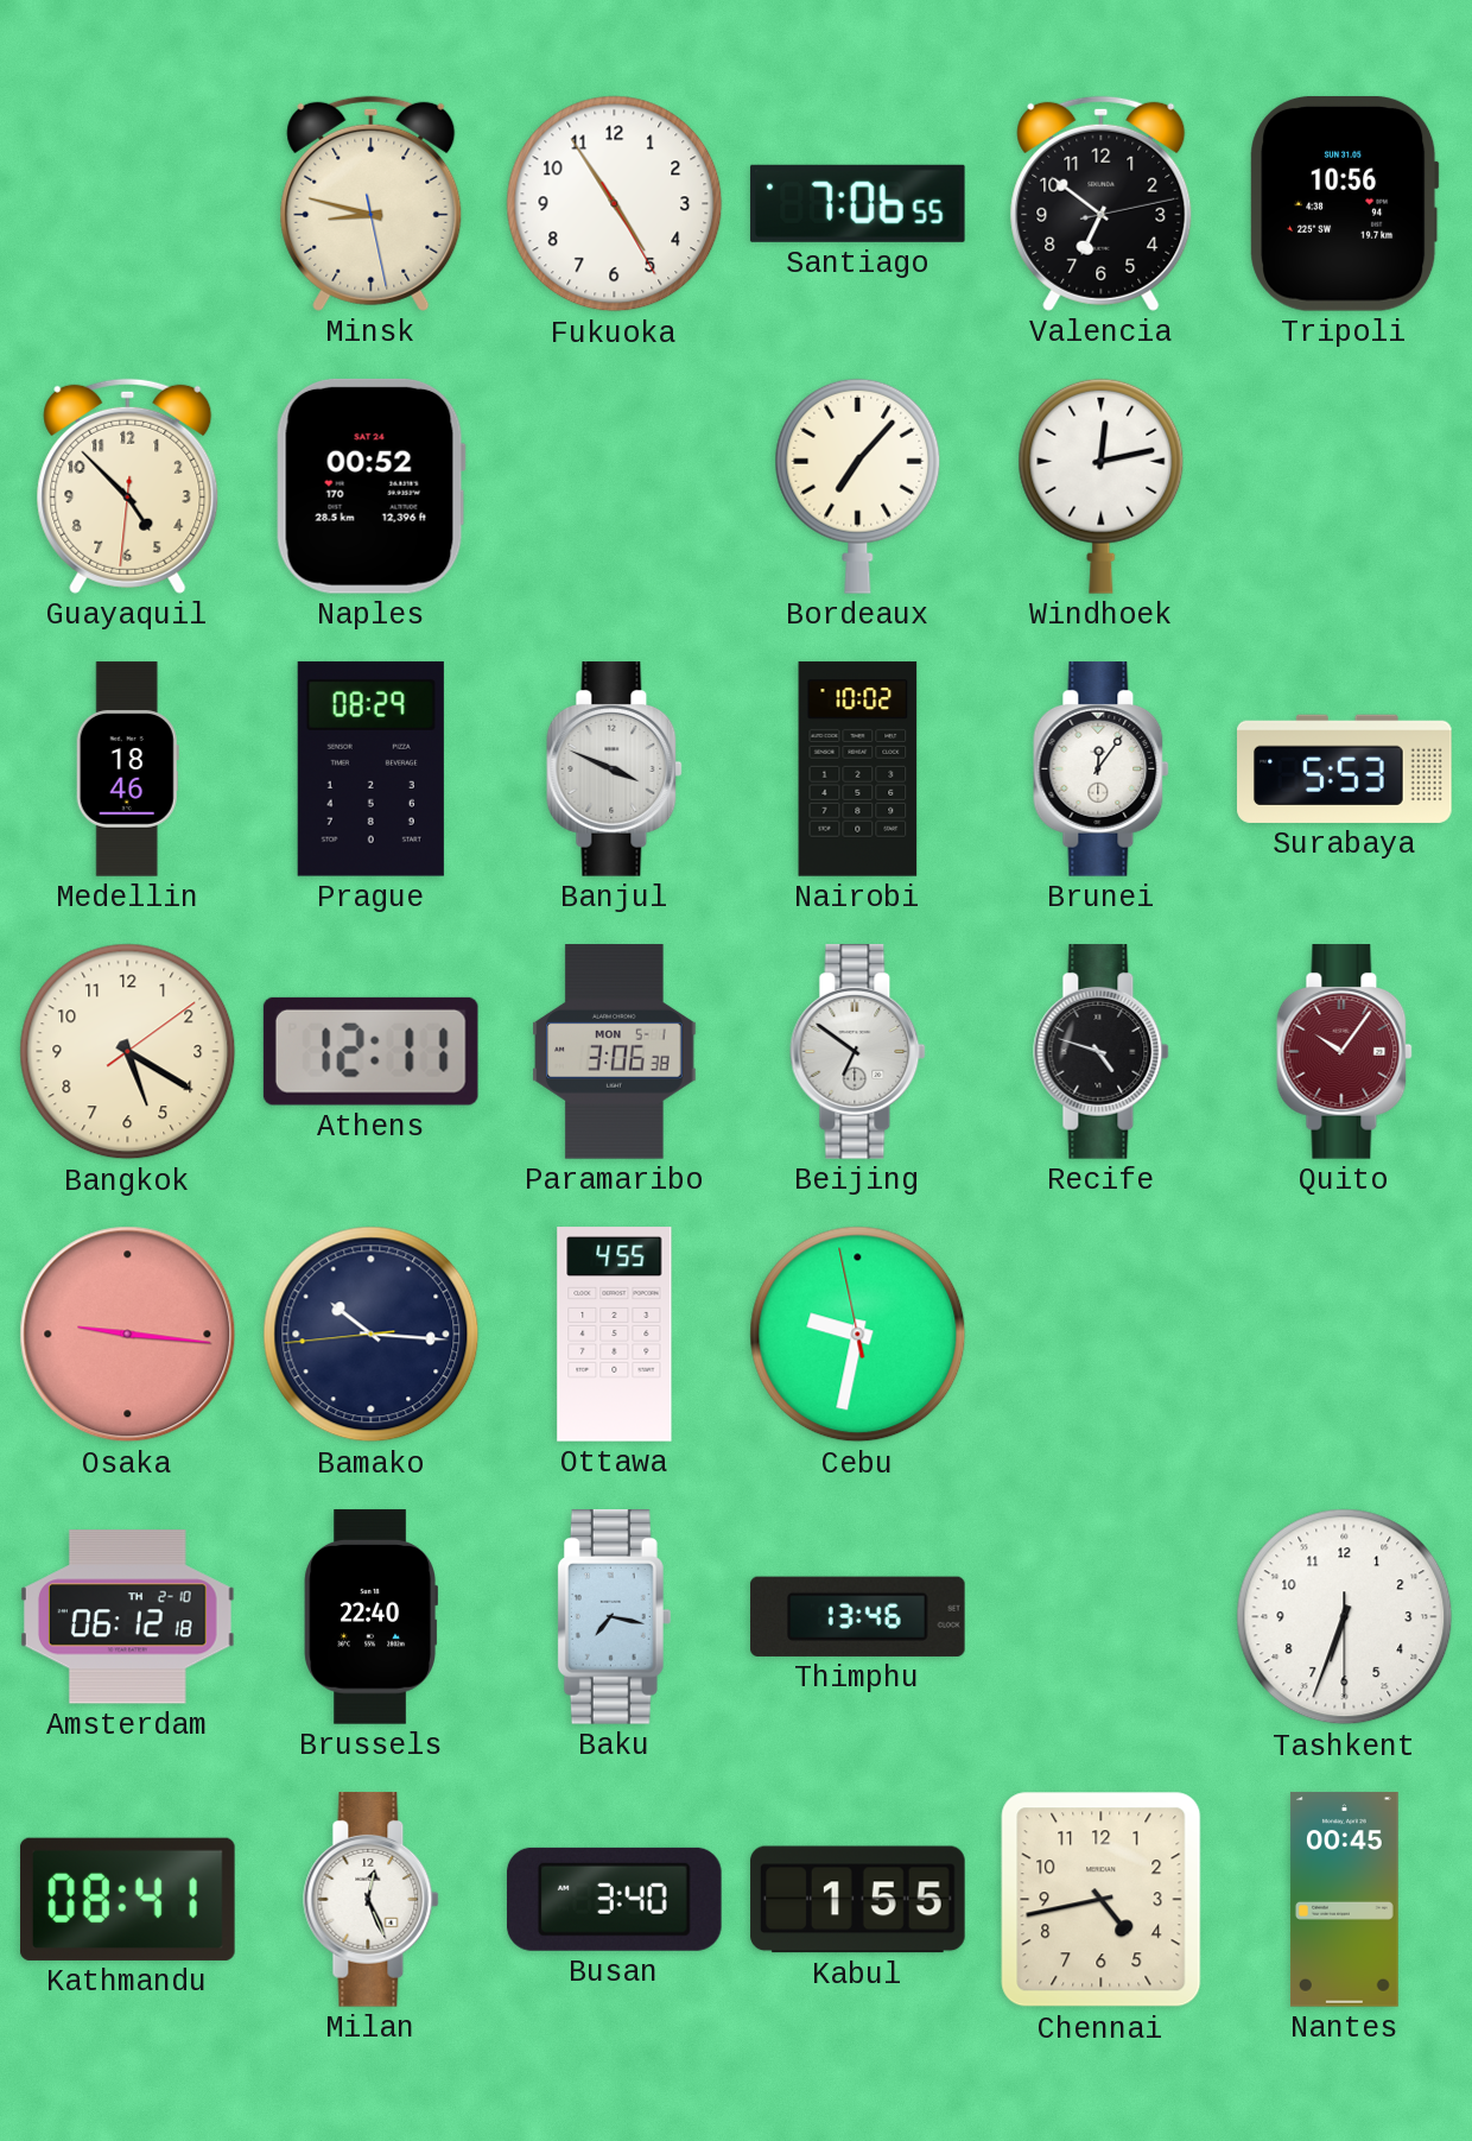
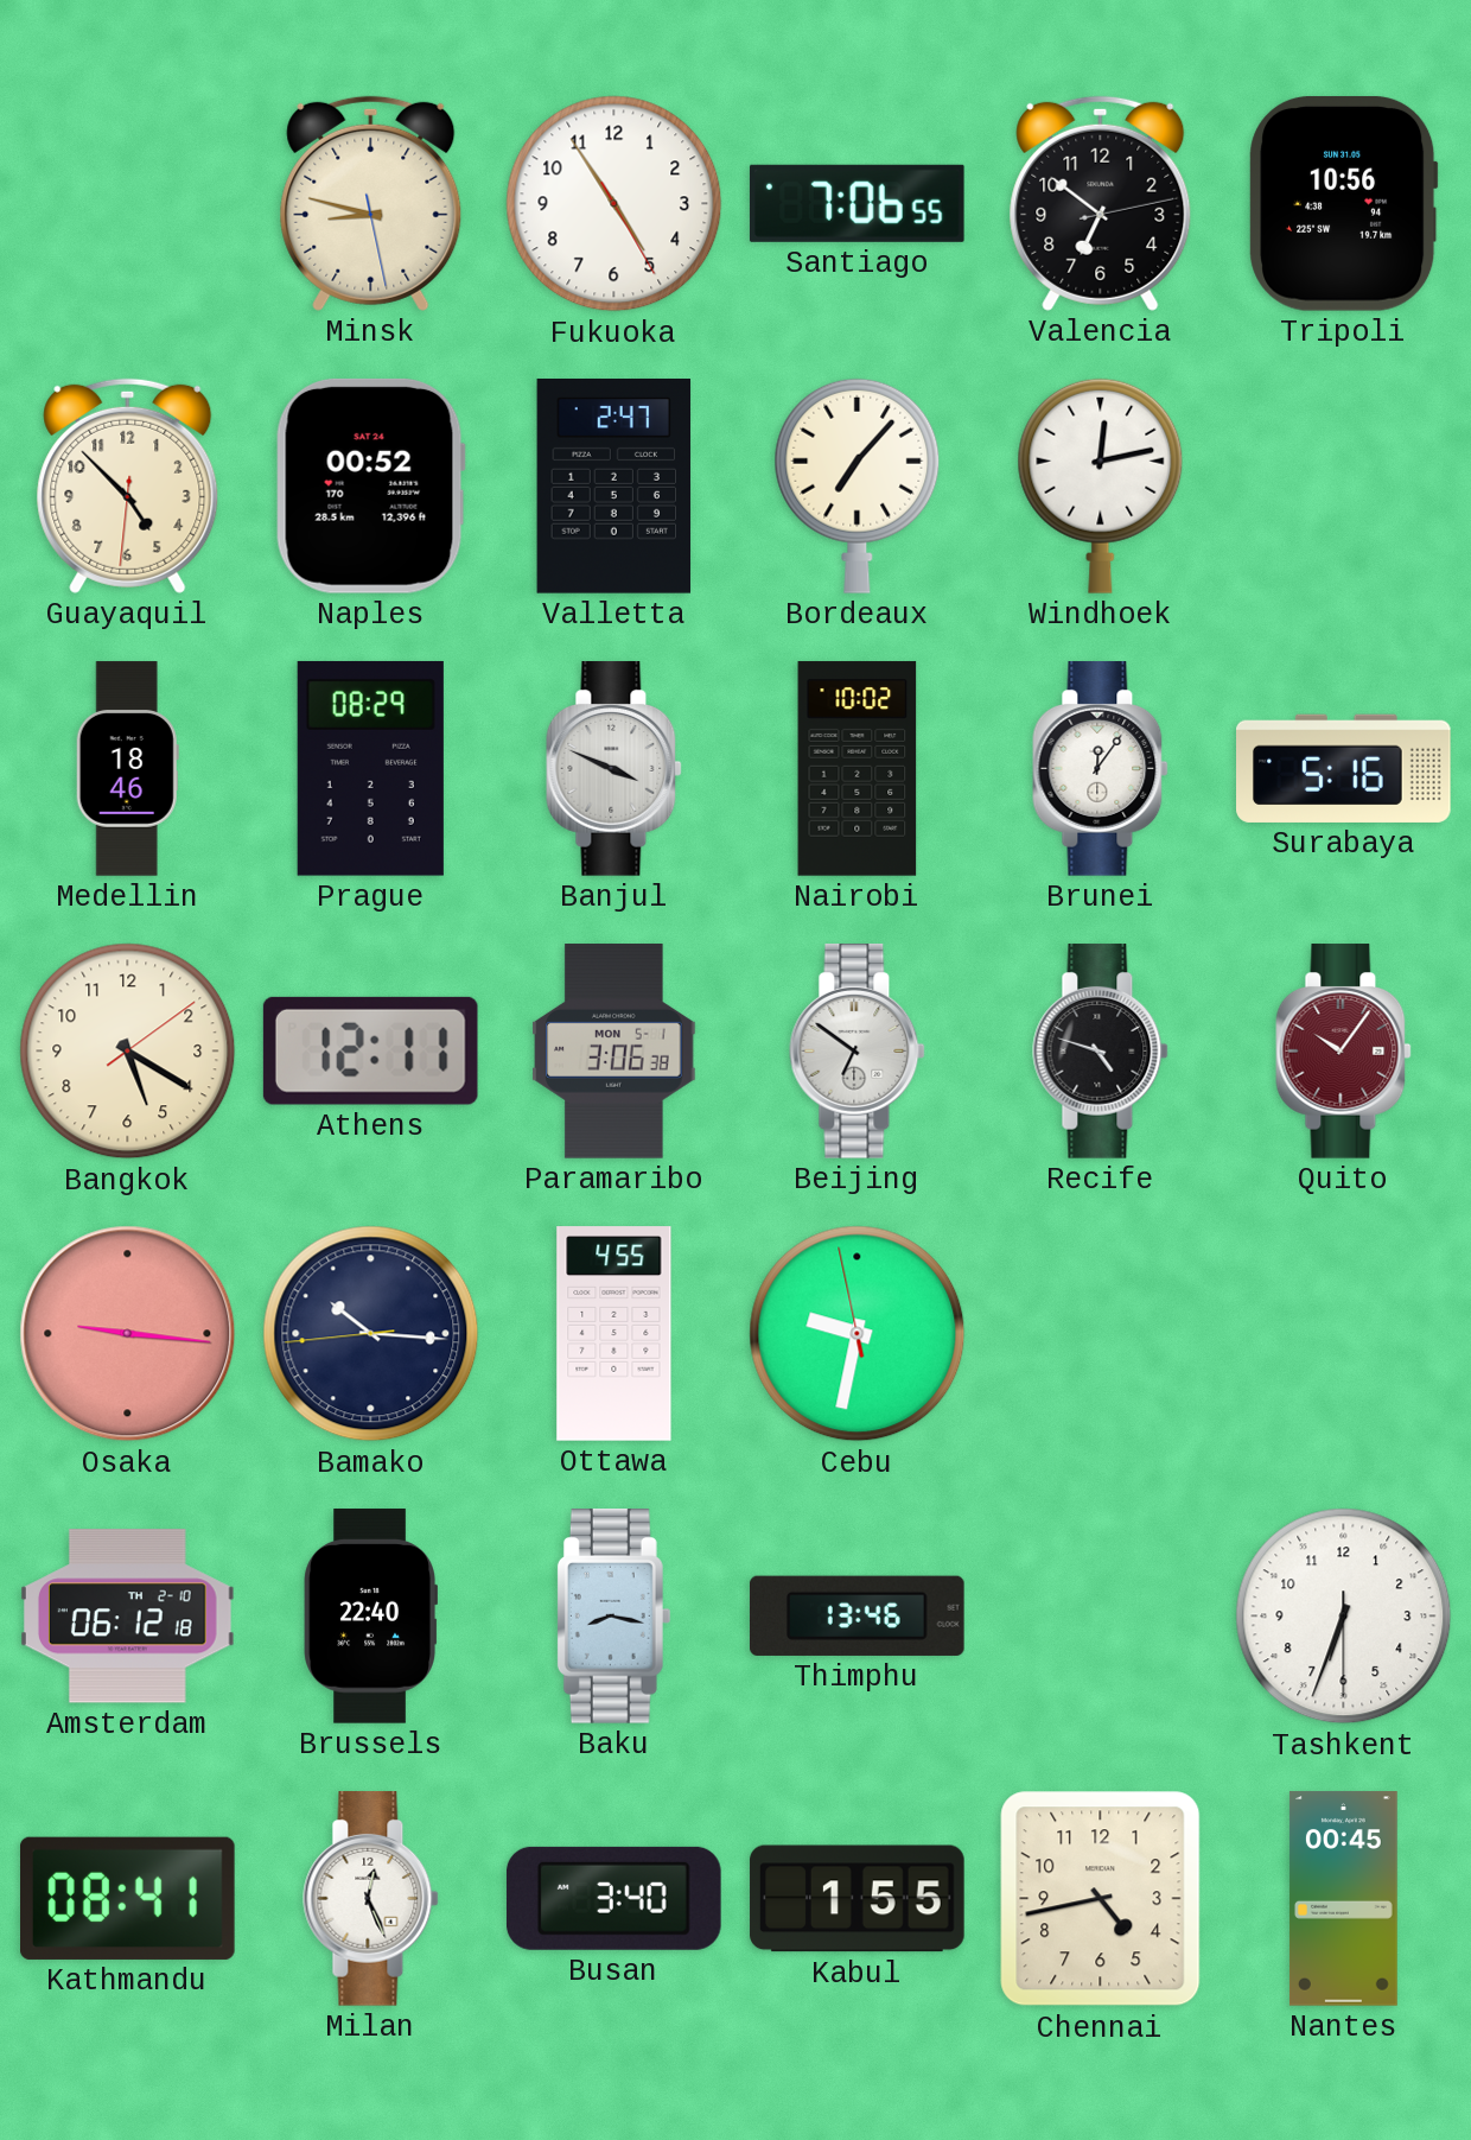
Valletta: none -> 2:47 (614, 487)
Surabaya: 5:53 -> 5:16 (1344, 768)
Baku: 7:17 -> 8:17 (613, 1617)
